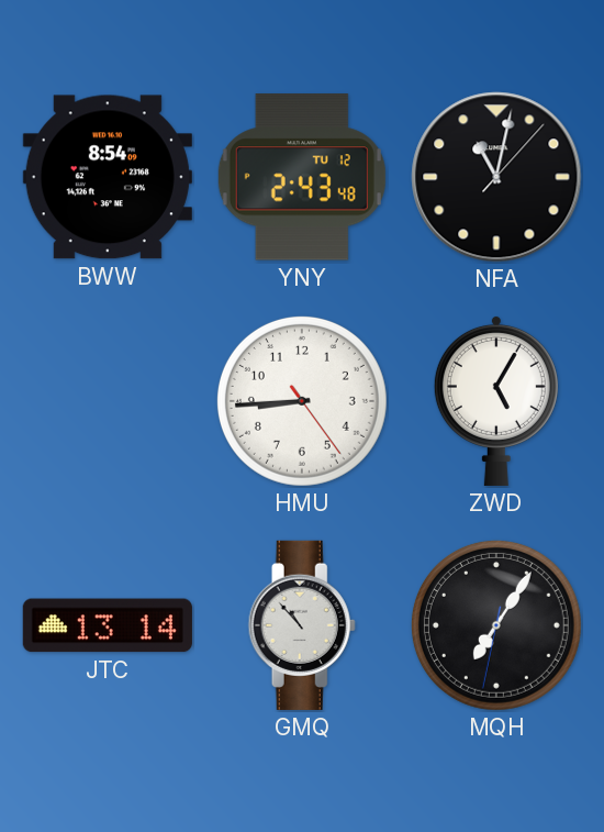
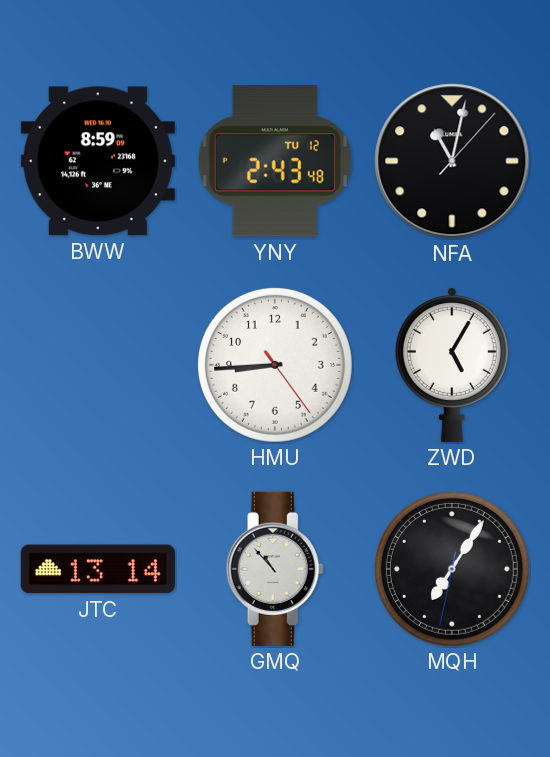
BWW: 8:54 -> 8:59 (98, 161)
